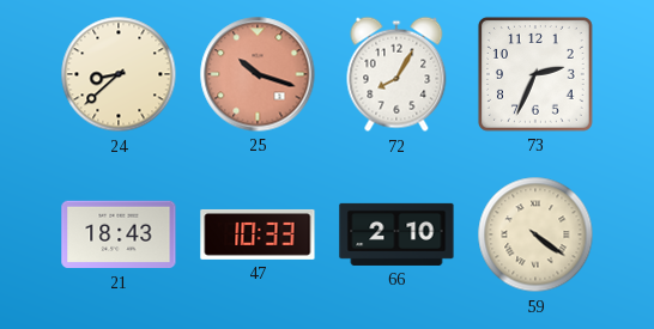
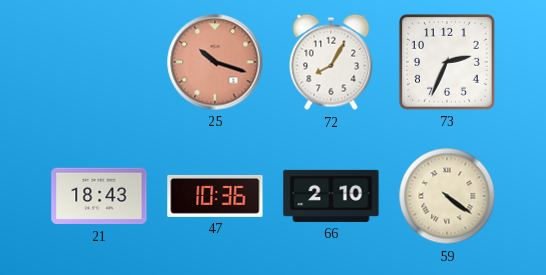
24: 8:38 -> none (119, 74)
47: 10:33 -> 10:36 (215, 196)
